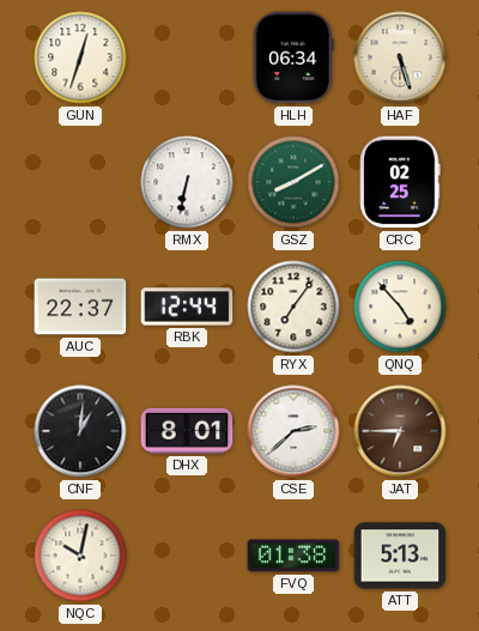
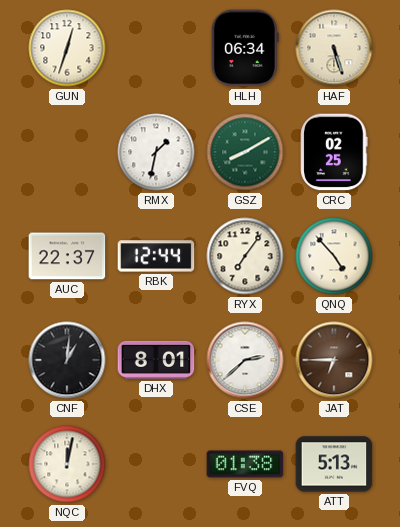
RMX: 6:32 -> 1:32 (156, 152)
NQC: 10:02 -> 12:02 (67, 464)
